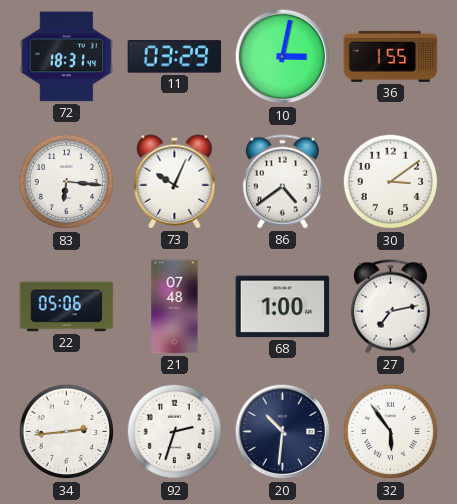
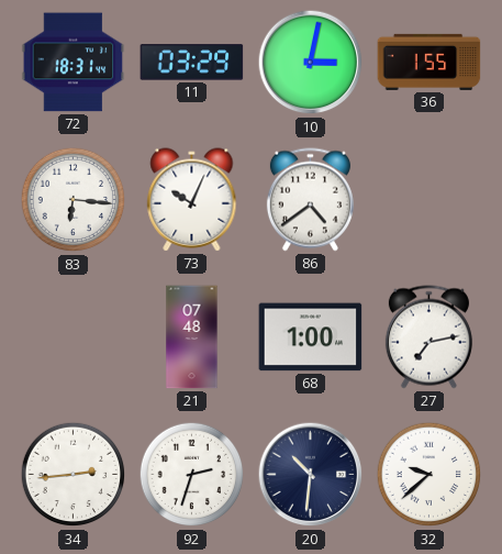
30: 3:09 -> none (391, 182)
22: 05:06 -> none (67, 307)
32: 5:54 -> 9:38 (430, 475)
